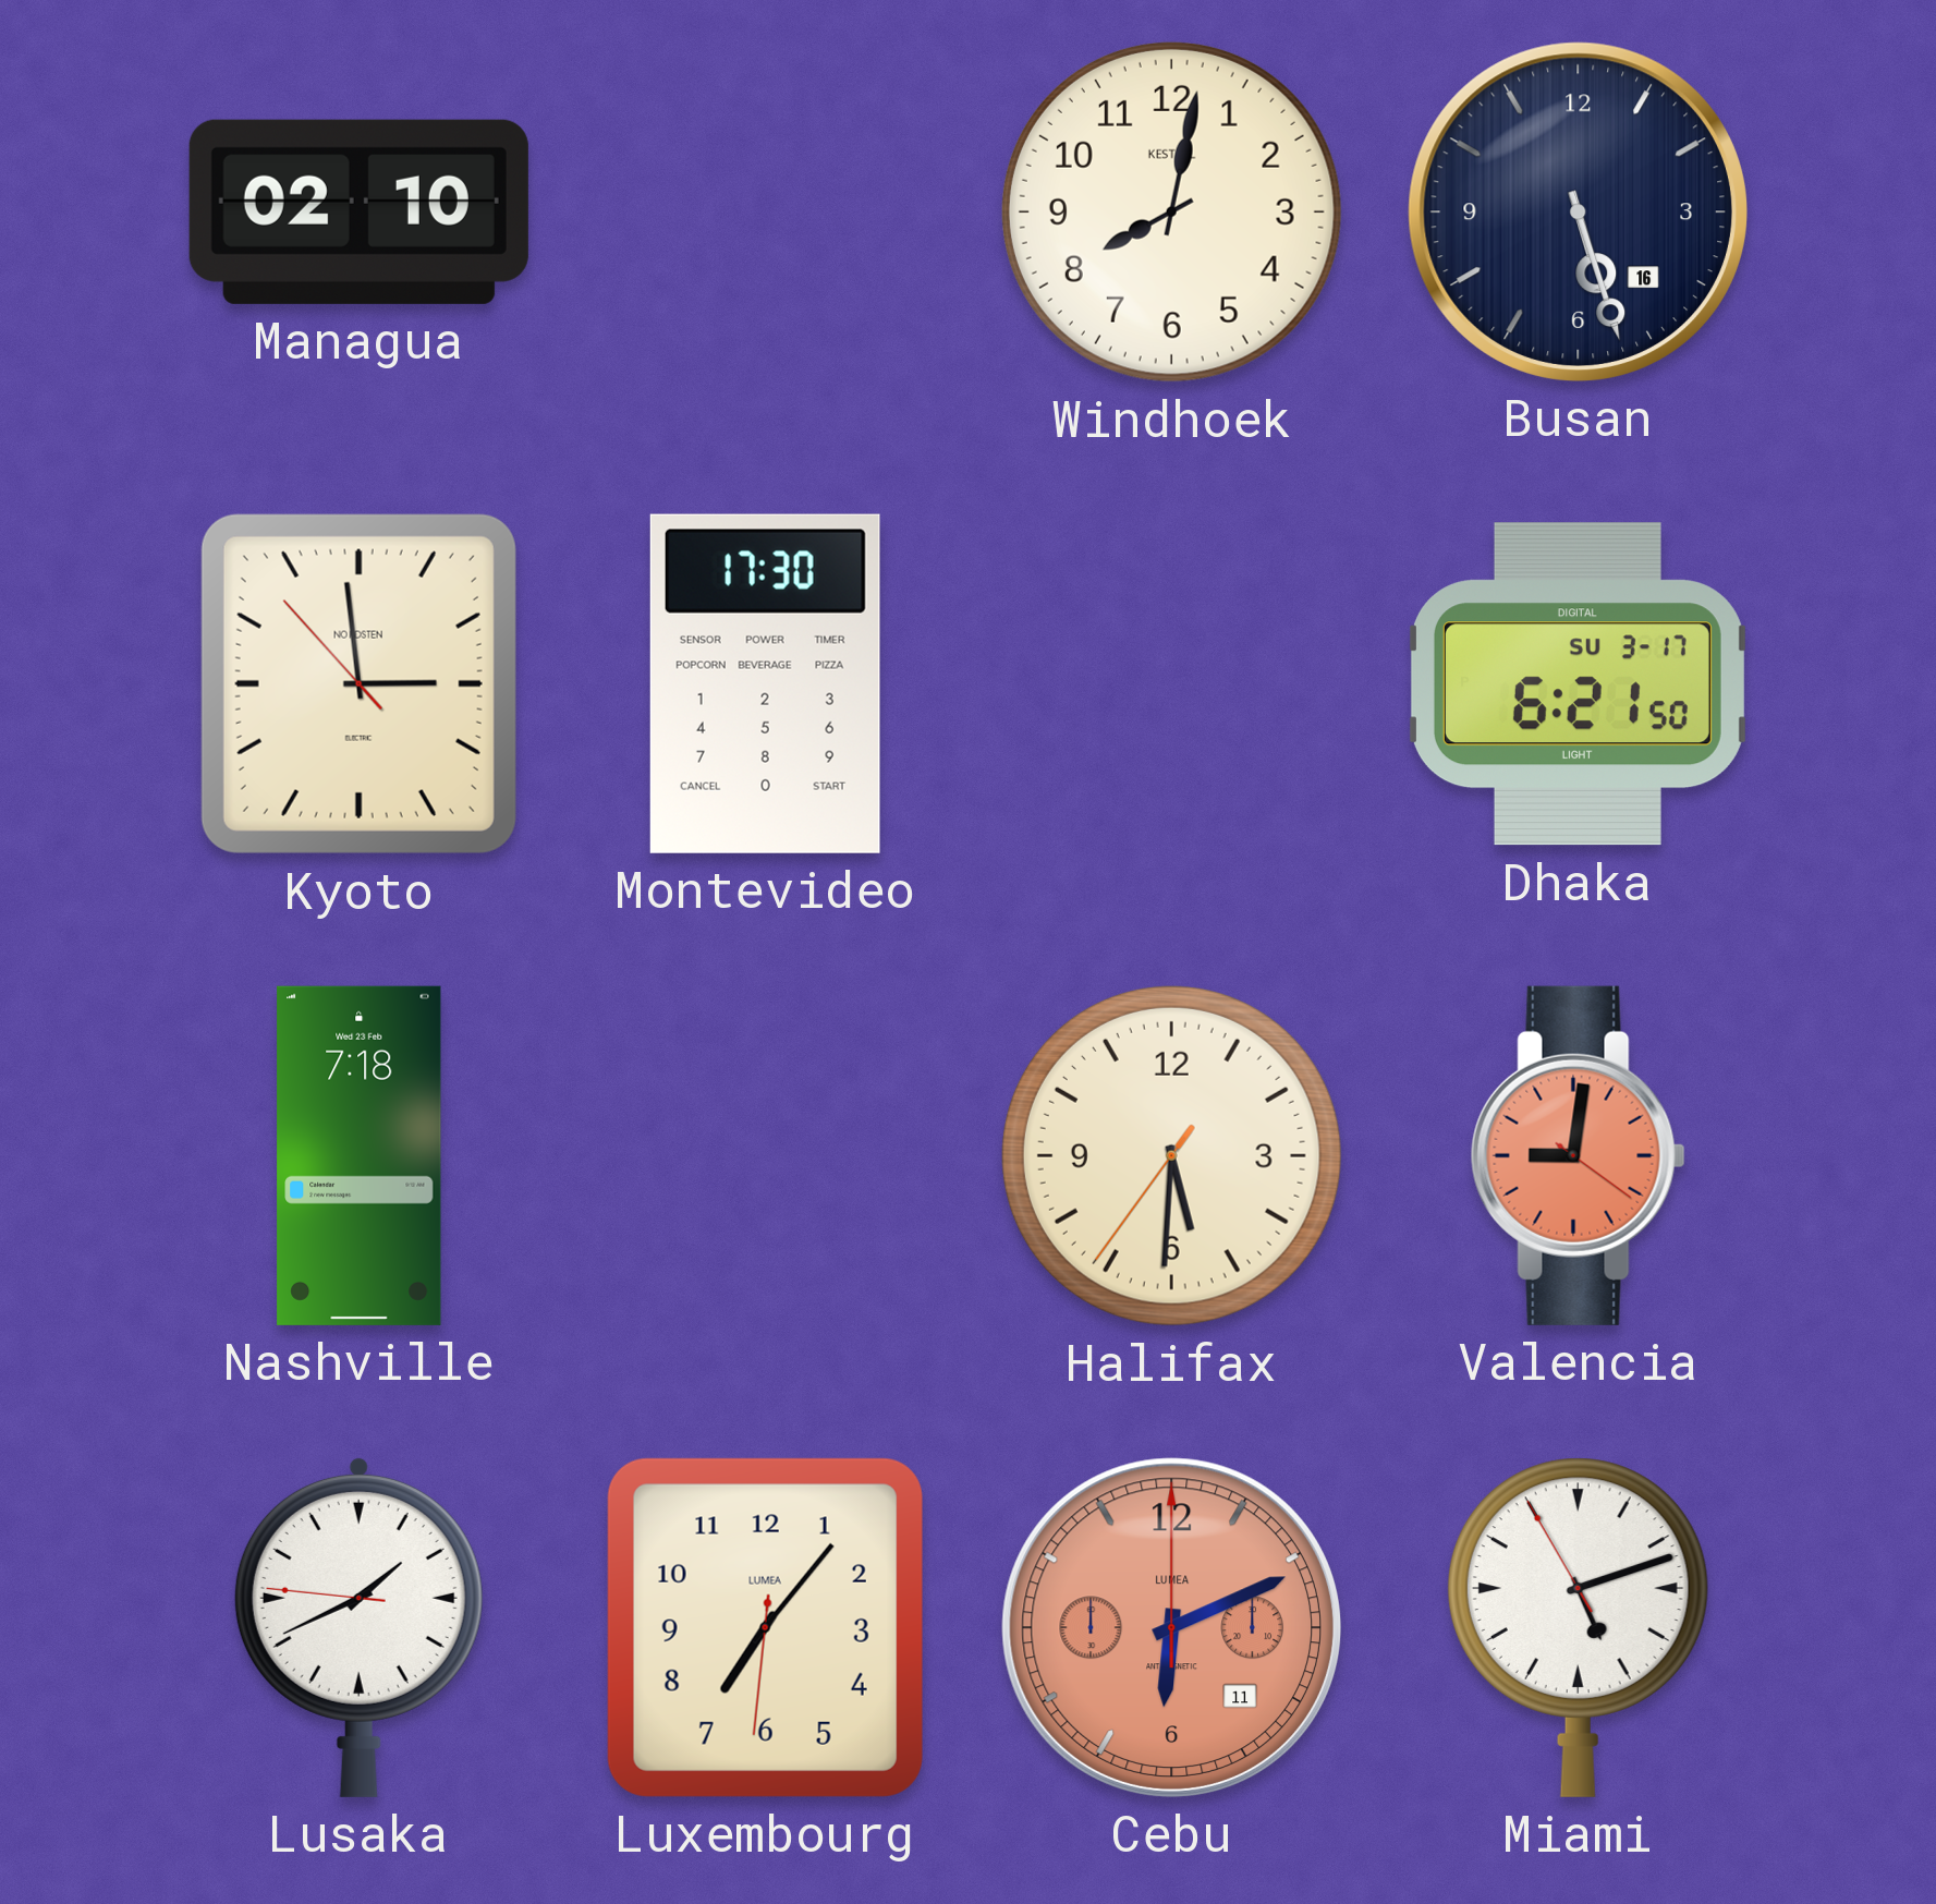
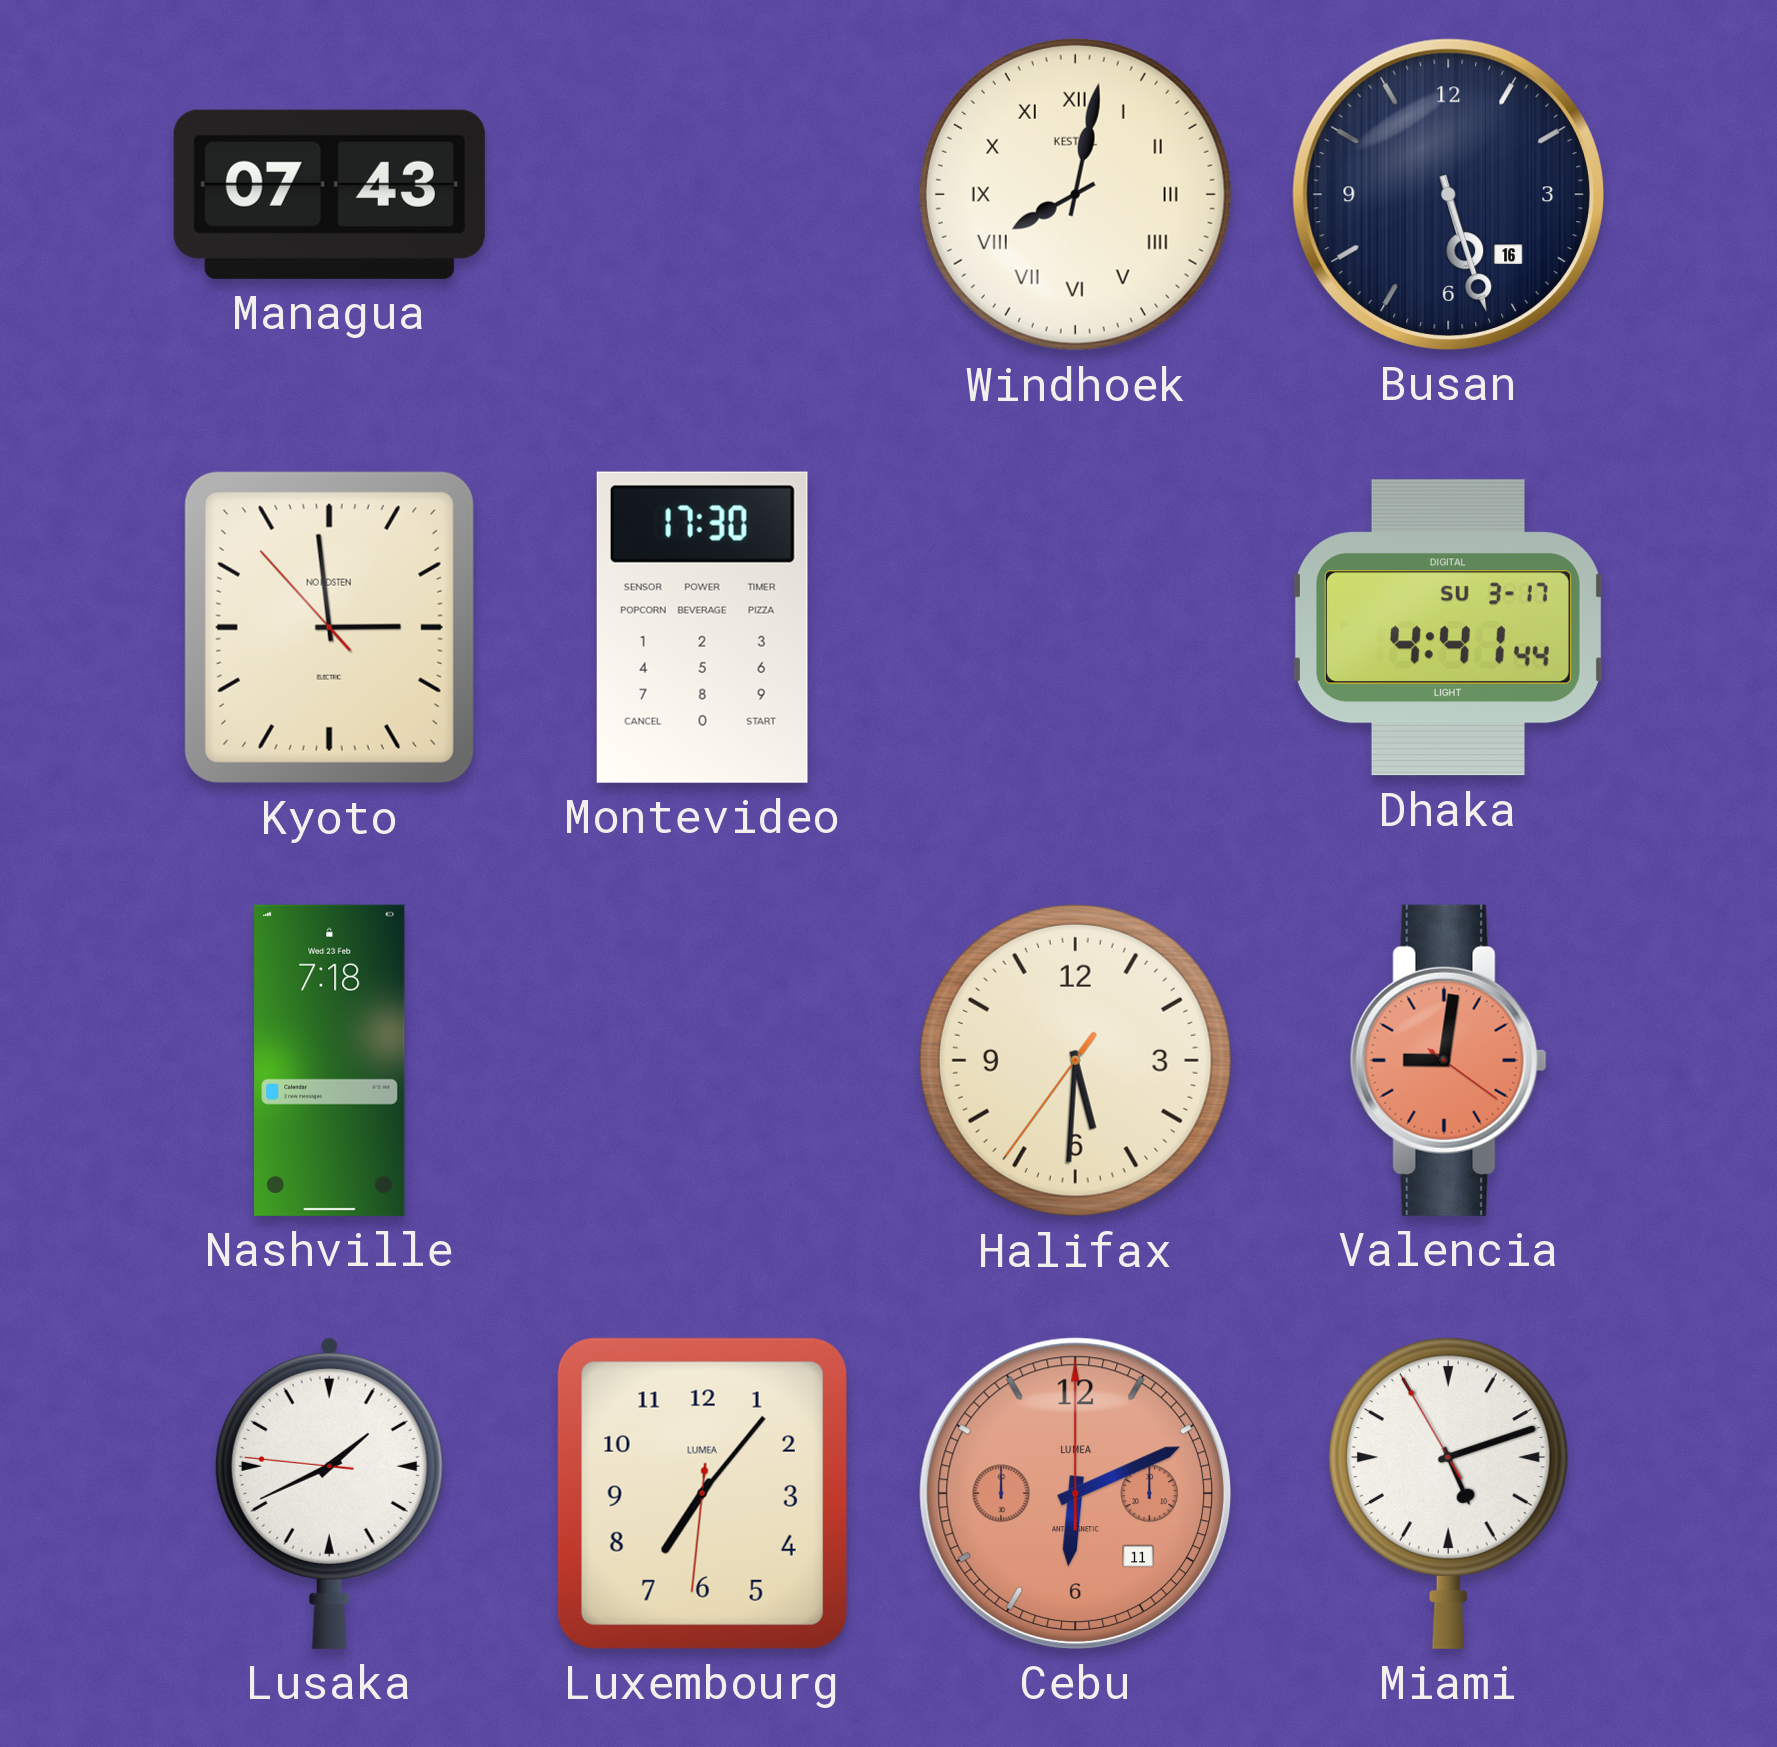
Managua: 02:10 -> 07:43 (329, 194)
Windhoek numerals: Arabic -> Roman (1075, 194)
Dhaka: 6:21 -> 4:41 (1448, 628)
